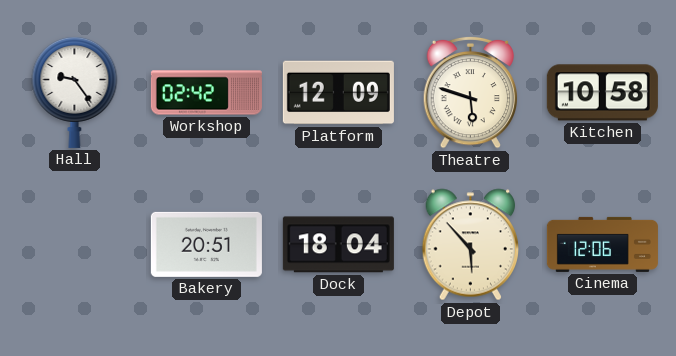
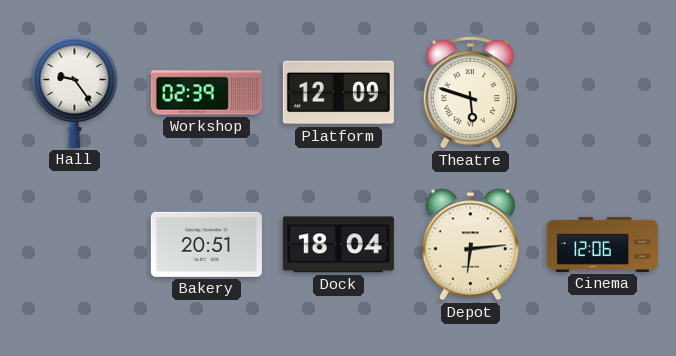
Workshop: 02:42 -> 02:39 (206, 93)
Kitchen: 10:58 -> none (602, 93)
Depot: 5:53 -> 6:14 (470, 245)
